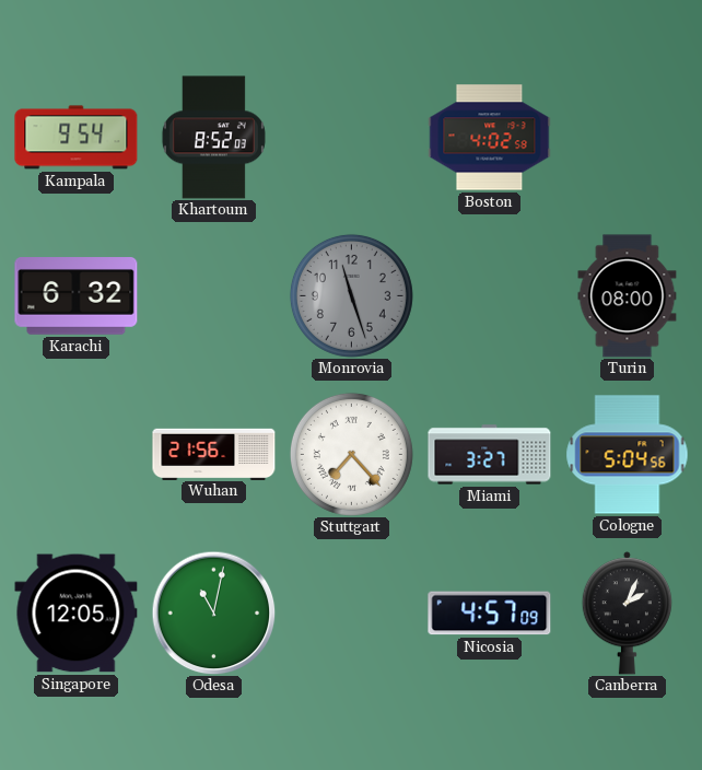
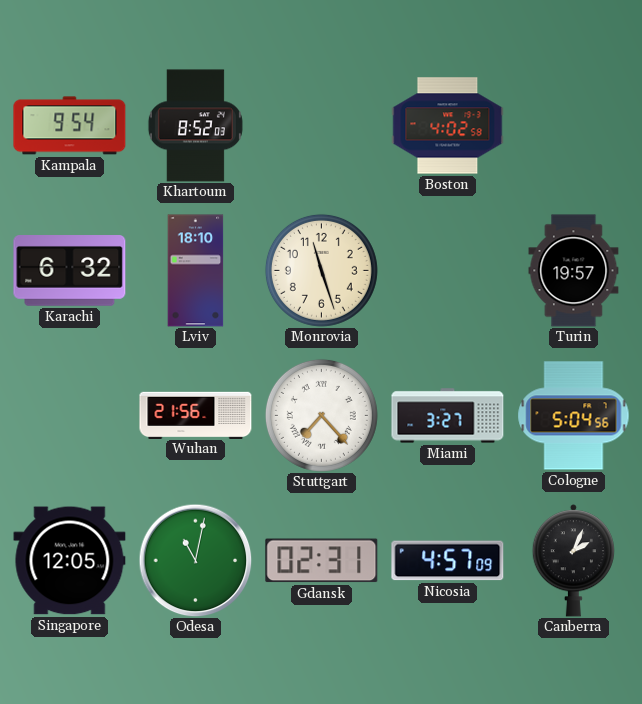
Lviv: none -> 18:10 (196, 271)
Monrovia dial: grey -> cream (321, 270)
Turin: 08:00 -> 19:57 (574, 271)
Gdansk: none -> 02:31 (322, 561)
